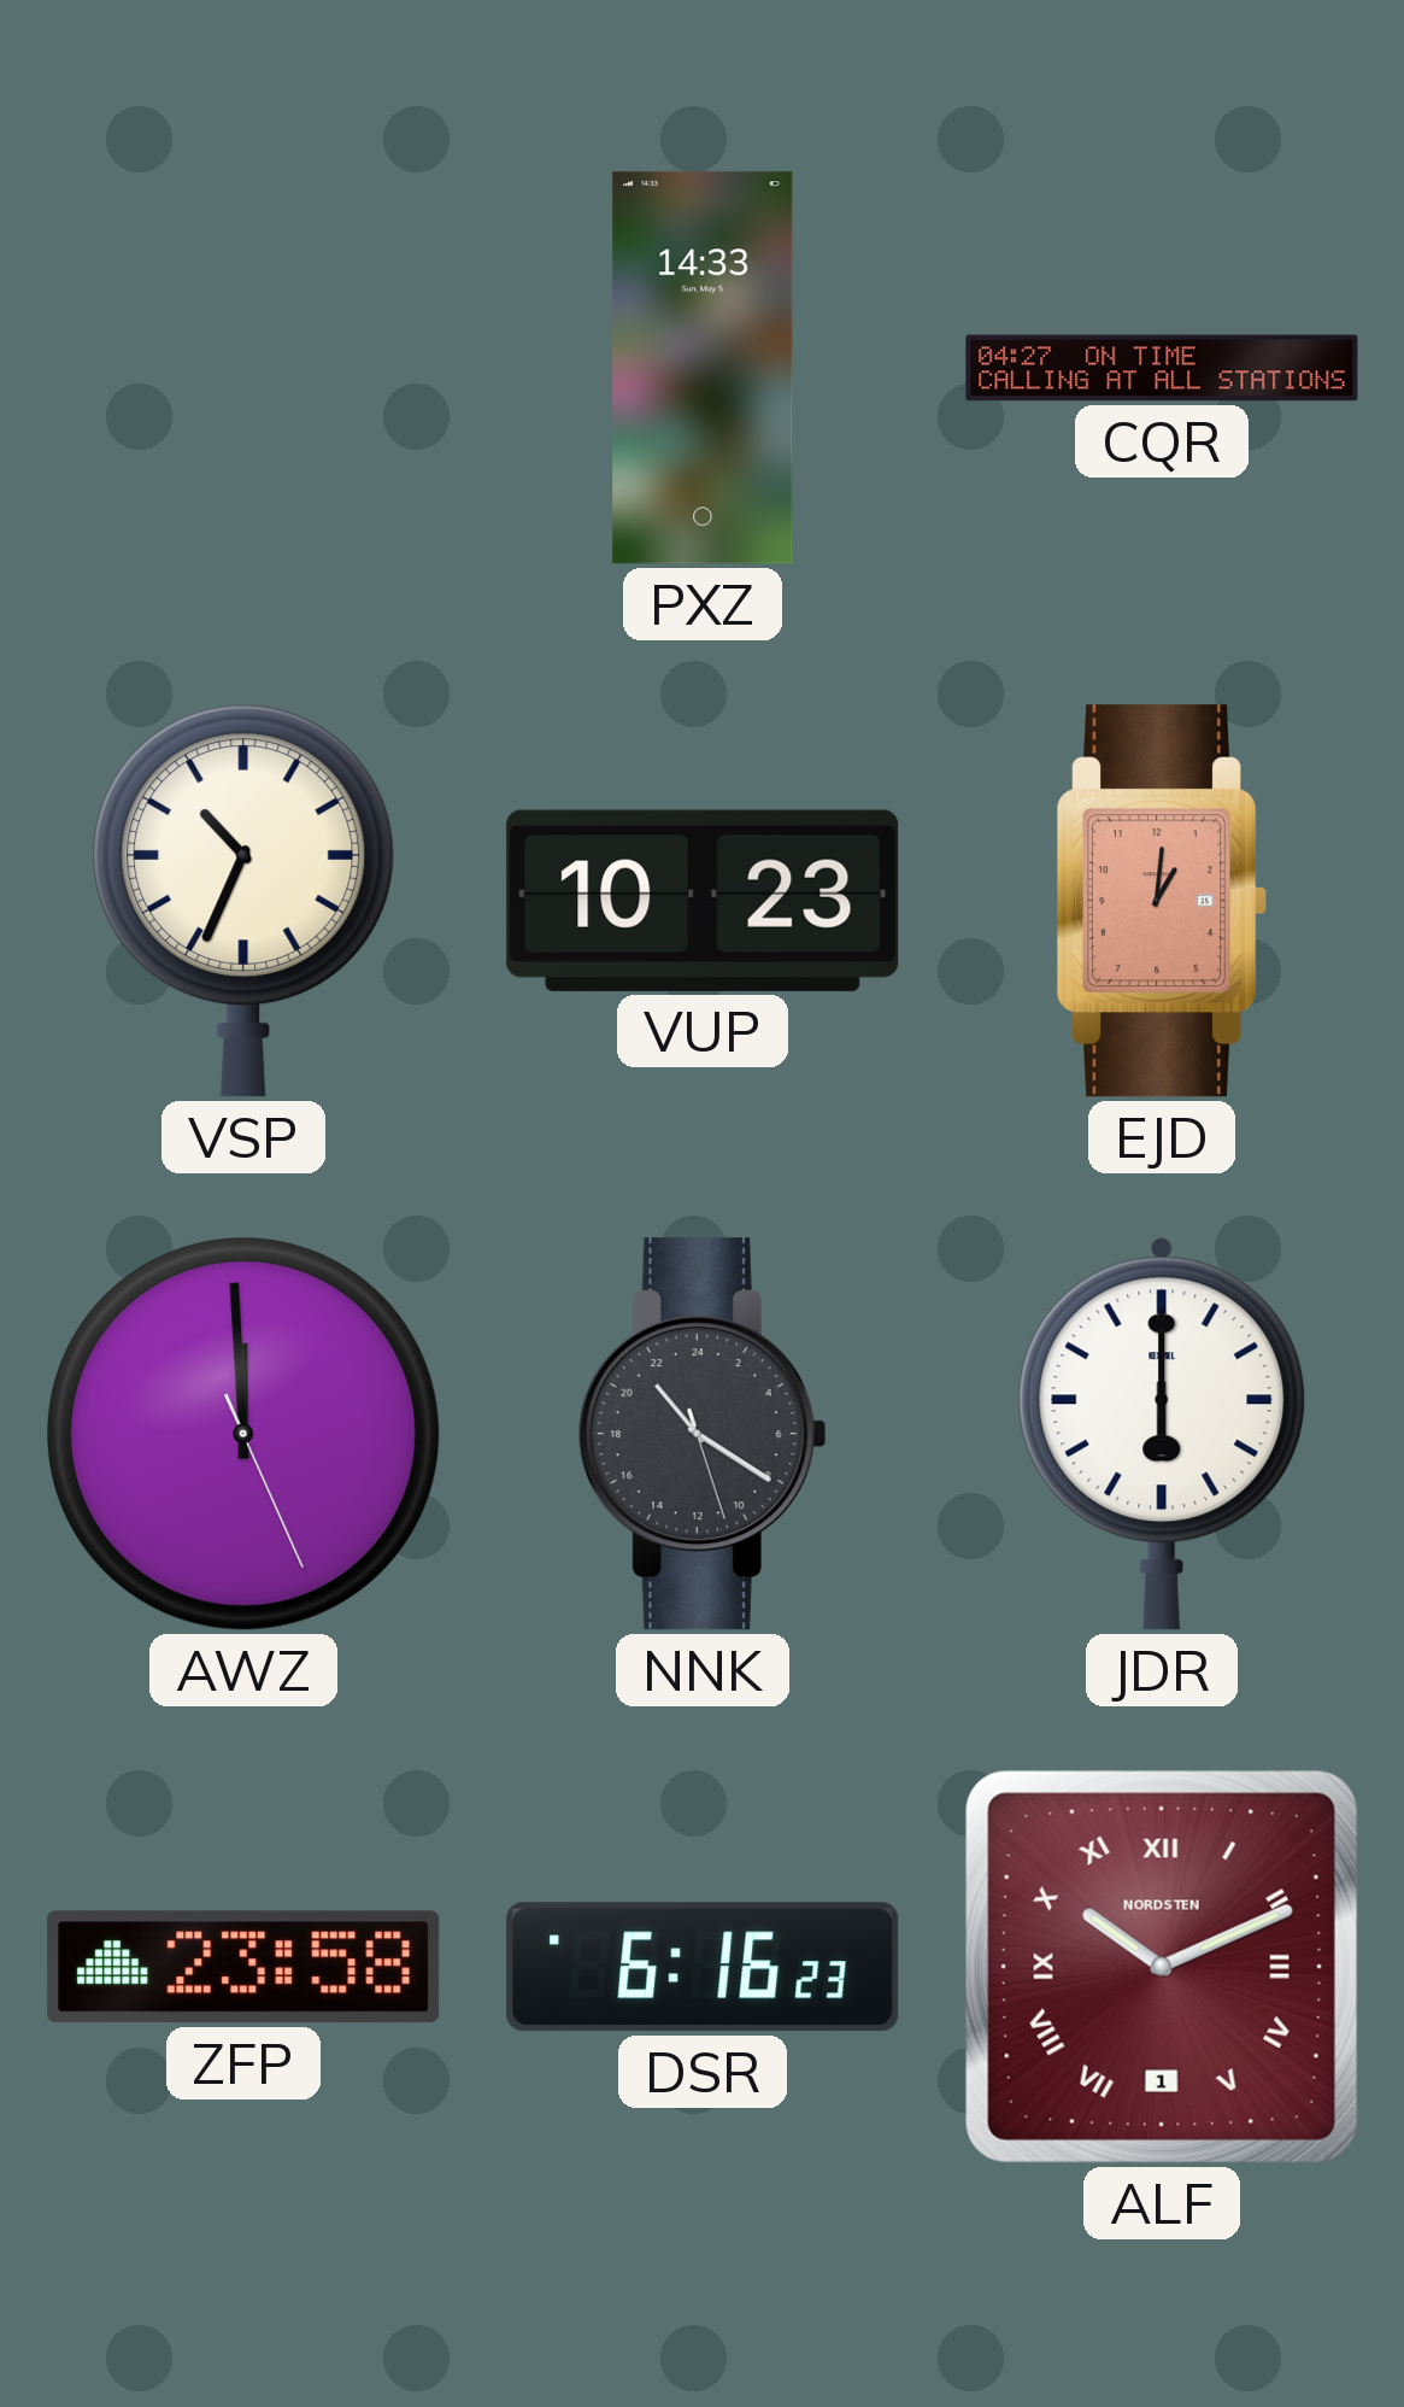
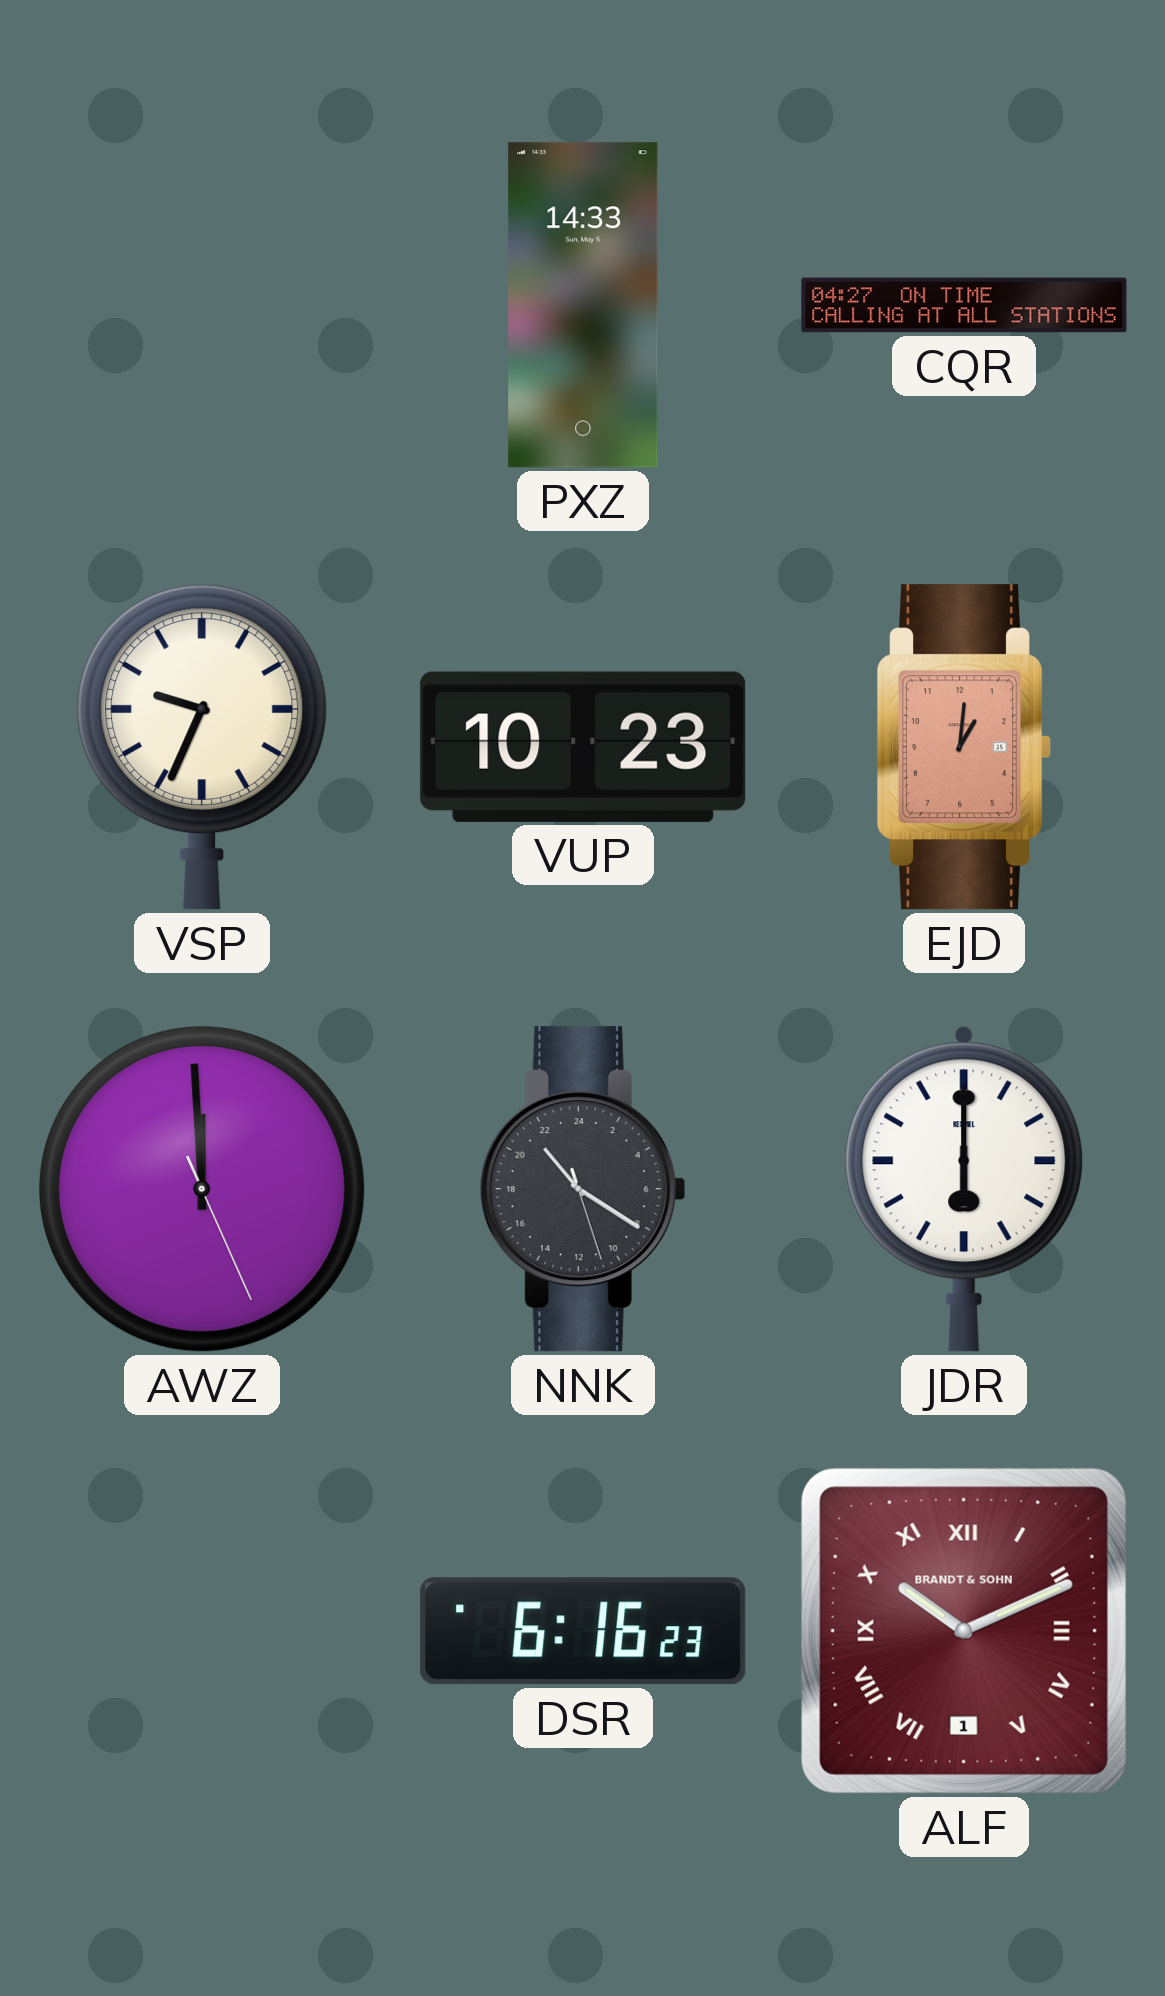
VSP: 10:34 -> 9:34 (202, 747)
ZFP: 23:58 -> none (243, 1967)
ALF brand: NORDSTEN -> BRANDT & SOHN (964, 1631)
